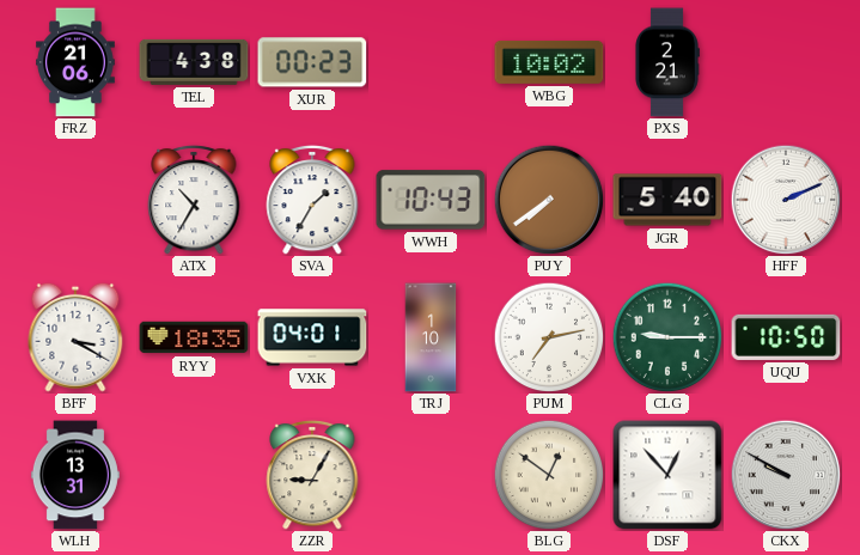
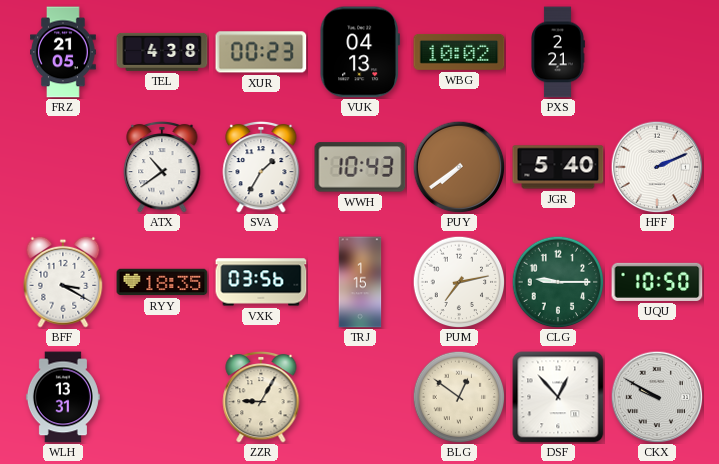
FRZ: 21:06 -> 21:05 (64, 52)
VUK: none -> 04:13 (360, 52)
ATX: 10:35 -> 10:39 (162, 167)
VXK: 04:01 -> 03:56 (261, 282)
TRJ: 1:10 -> 1:15 (360, 282)
